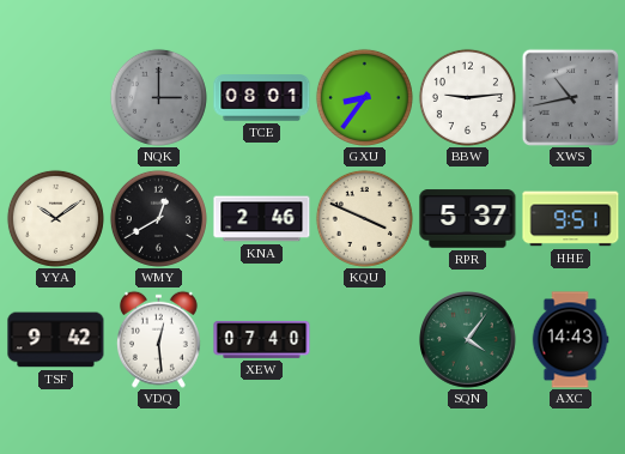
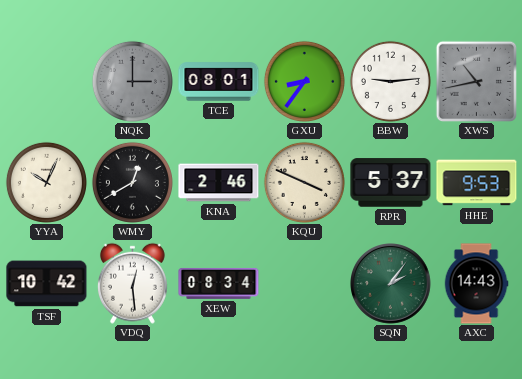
YYA: 10:09 -> 10:04 (46, 182)
HHE: 9:51 -> 9:53 (477, 183)
TSF: 9:42 -> 10:42 (47, 284)
XEW: 07:40 -> 08:34 (219, 283)
SQN: 4:06 -> 2:06 (391, 284)
